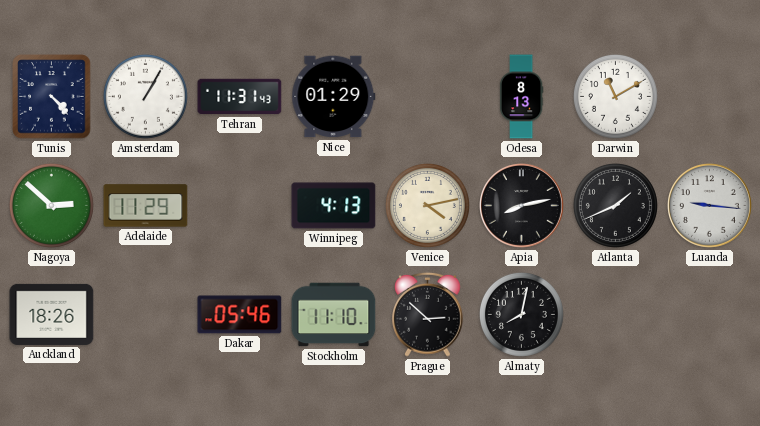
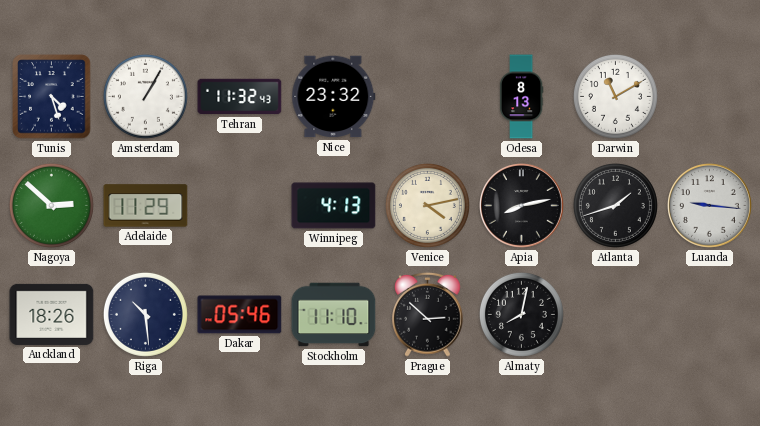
Tunis: 4:23 -> 4:27 (52, 97)
Tehran: 11:31 -> 11:32 (240, 97)
Nice: 01:29 -> 23:32 (334, 97)
Atlanta: 1:41 -> 1:42 (615, 205)
Riga: none -> 10:29 (145, 314)
